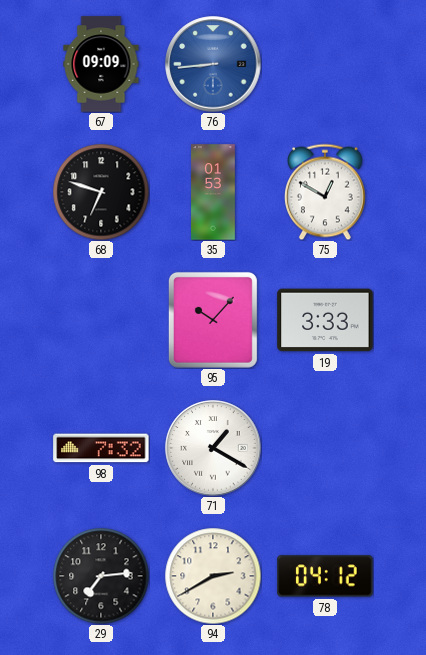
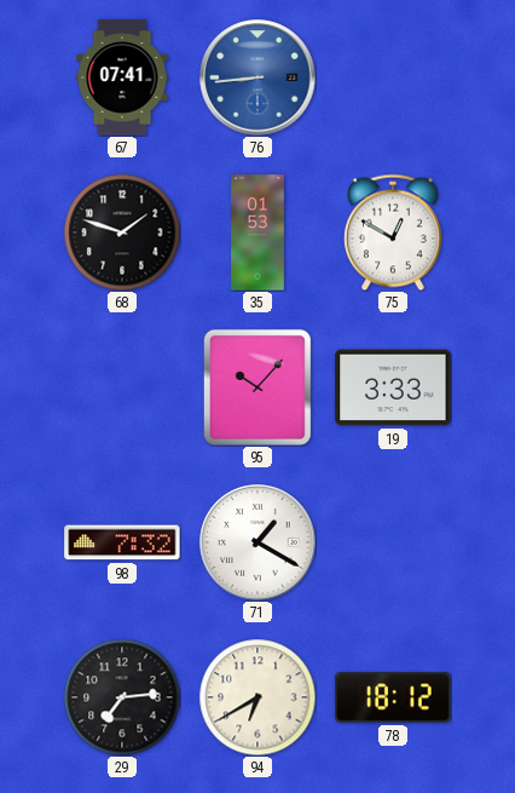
67: 09:09 -> 07:41 (122, 77)
68: 6:48 -> 1:48 (122, 232)
94: 2:40 -> 6:40 (257, 697)
78: 04:12 -> 18:12 (393, 697)
